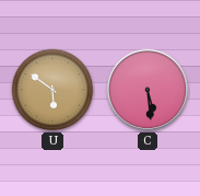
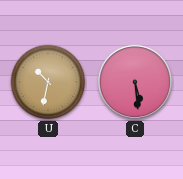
U: 5:51 -> 10:32 (48, 82)
